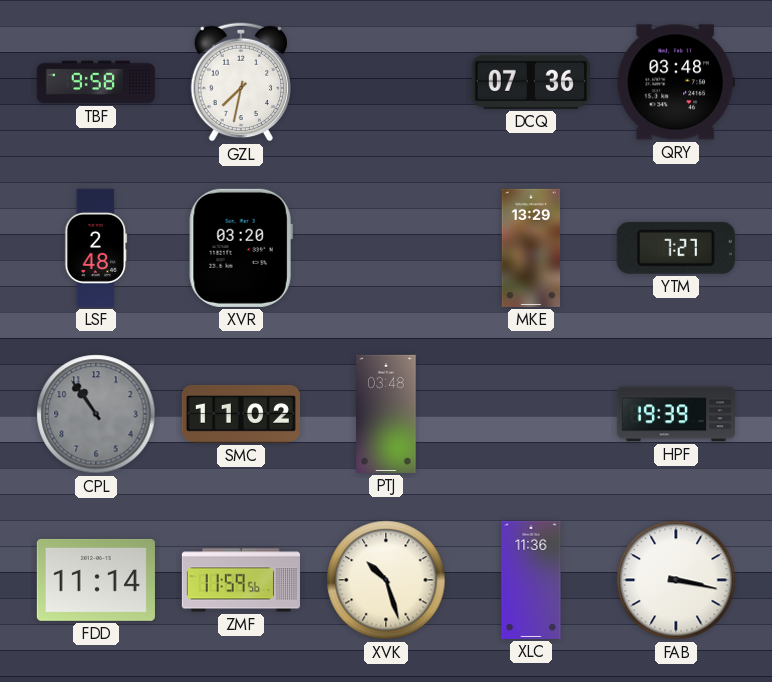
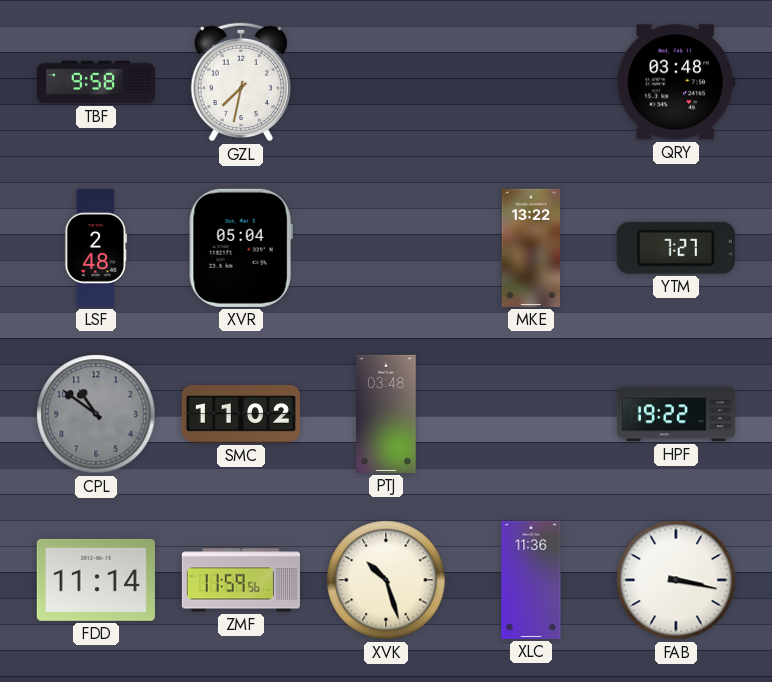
DCQ: 07:36 -> none (531, 82)
XVR: 03:20 -> 05:04 (241, 248)
MKE: 13:29 -> 13:22 (530, 248)
CPL: 10:54 -> 10:51 (96, 414)
HPF: 19:39 -> 19:22 (676, 414)
